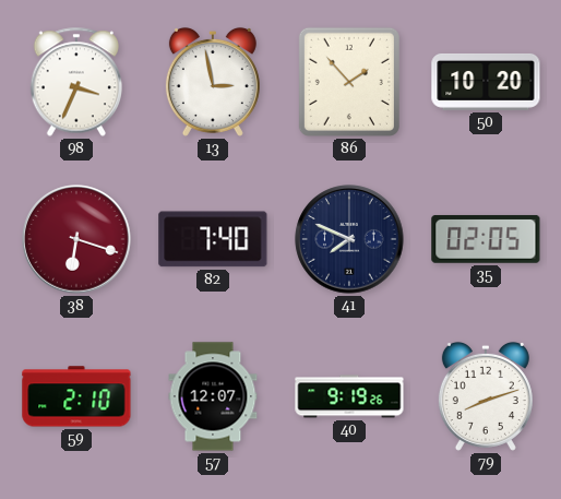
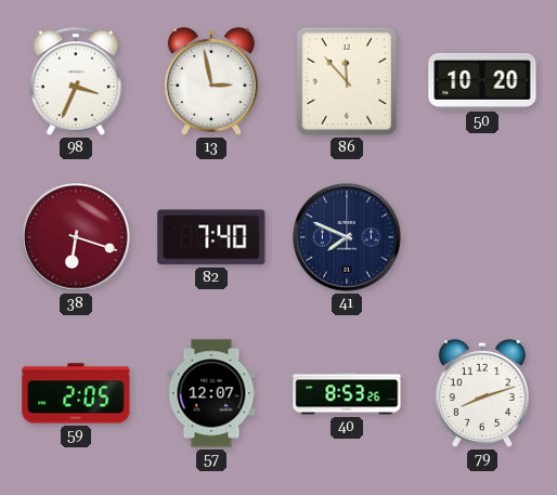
86: 1:53 -> 11:53 (347, 81)
35: 02:05 -> none (486, 239)
59: 2:10 -> 2:05 (76, 393)
40: 9:19 -> 8:53 (347, 393)
